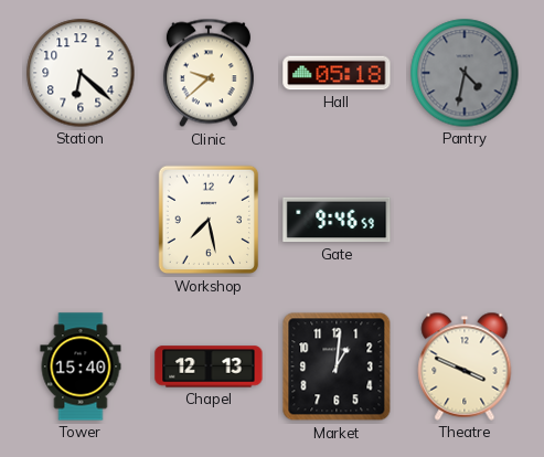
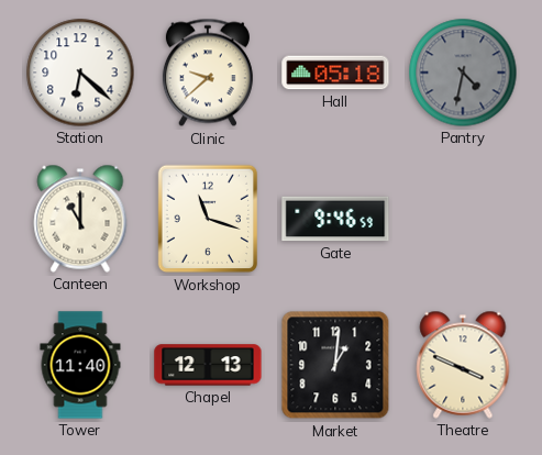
Canteen: none -> 11:00 (80, 219)
Workshop: 7:28 -> 11:18 (208, 219)
Tower: 15:40 -> 11:40 (80, 365)
